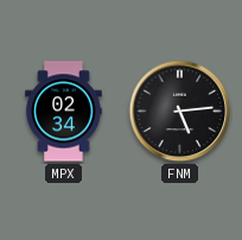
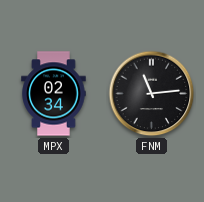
FNM: 5:14 -> 11:14 (152, 94)
